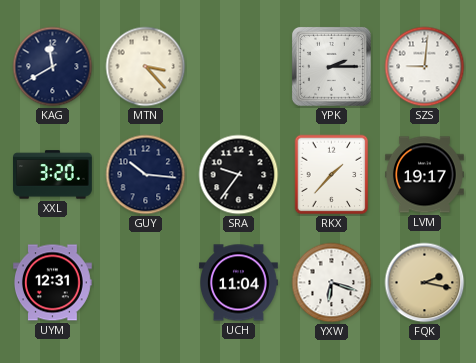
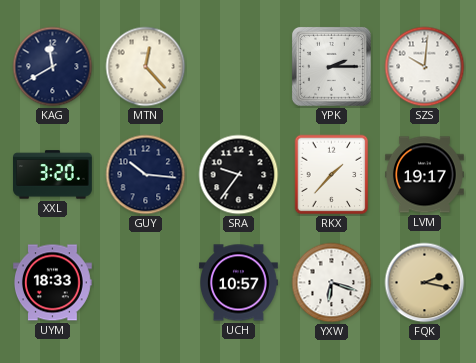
MTN: 3:23 -> 12:23 (146, 67)
SZS: 9:01 -> 10:01 (425, 67)
UYM: 12:31 -> 18:33 (53, 283)
UCH: 11:04 -> 10:57 (239, 283)
